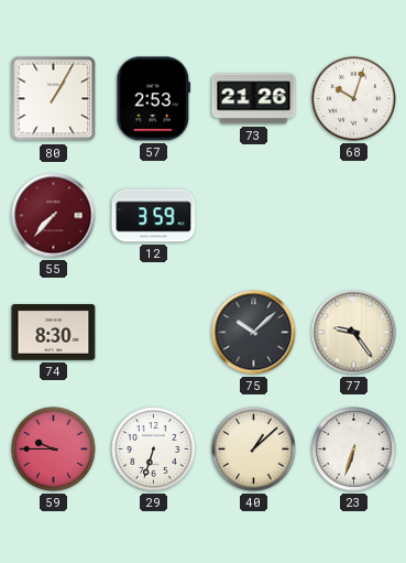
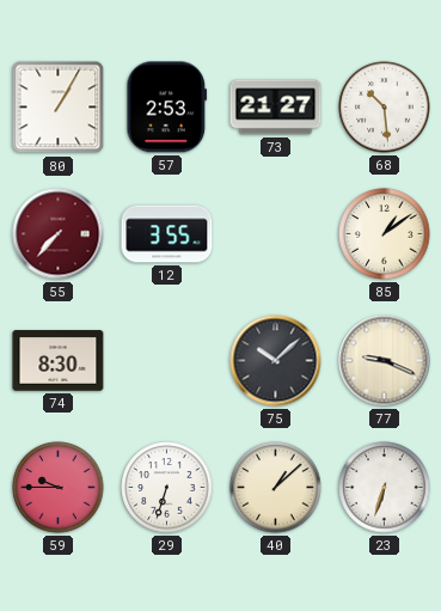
73: 21:26 -> 21:27 (276, 108)
68: 10:03 -> 10:29 (385, 108)
12: 3:59 -> 3:55 (167, 234)
85: none -> 1:09 (385, 234)
77: 9:24 -> 9:19 (385, 361)
